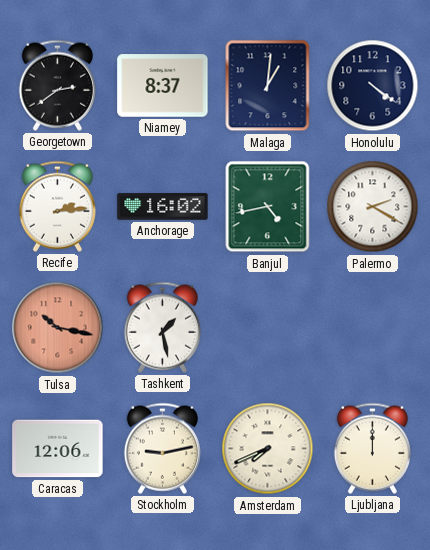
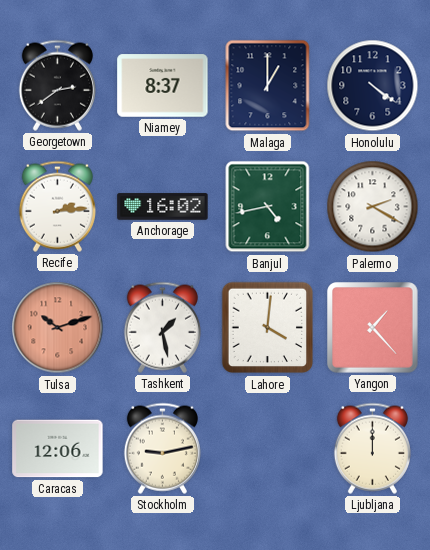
Malaga: 1:01 -> 1:00 (268, 86)
Tulsa: 10:17 -> 10:12 (58, 328)
Lahore: none -> 4:01 (268, 328)
Yangon: none -> 1:23 (373, 328)
Amsterdam: 7:41 -> none (268, 449)
